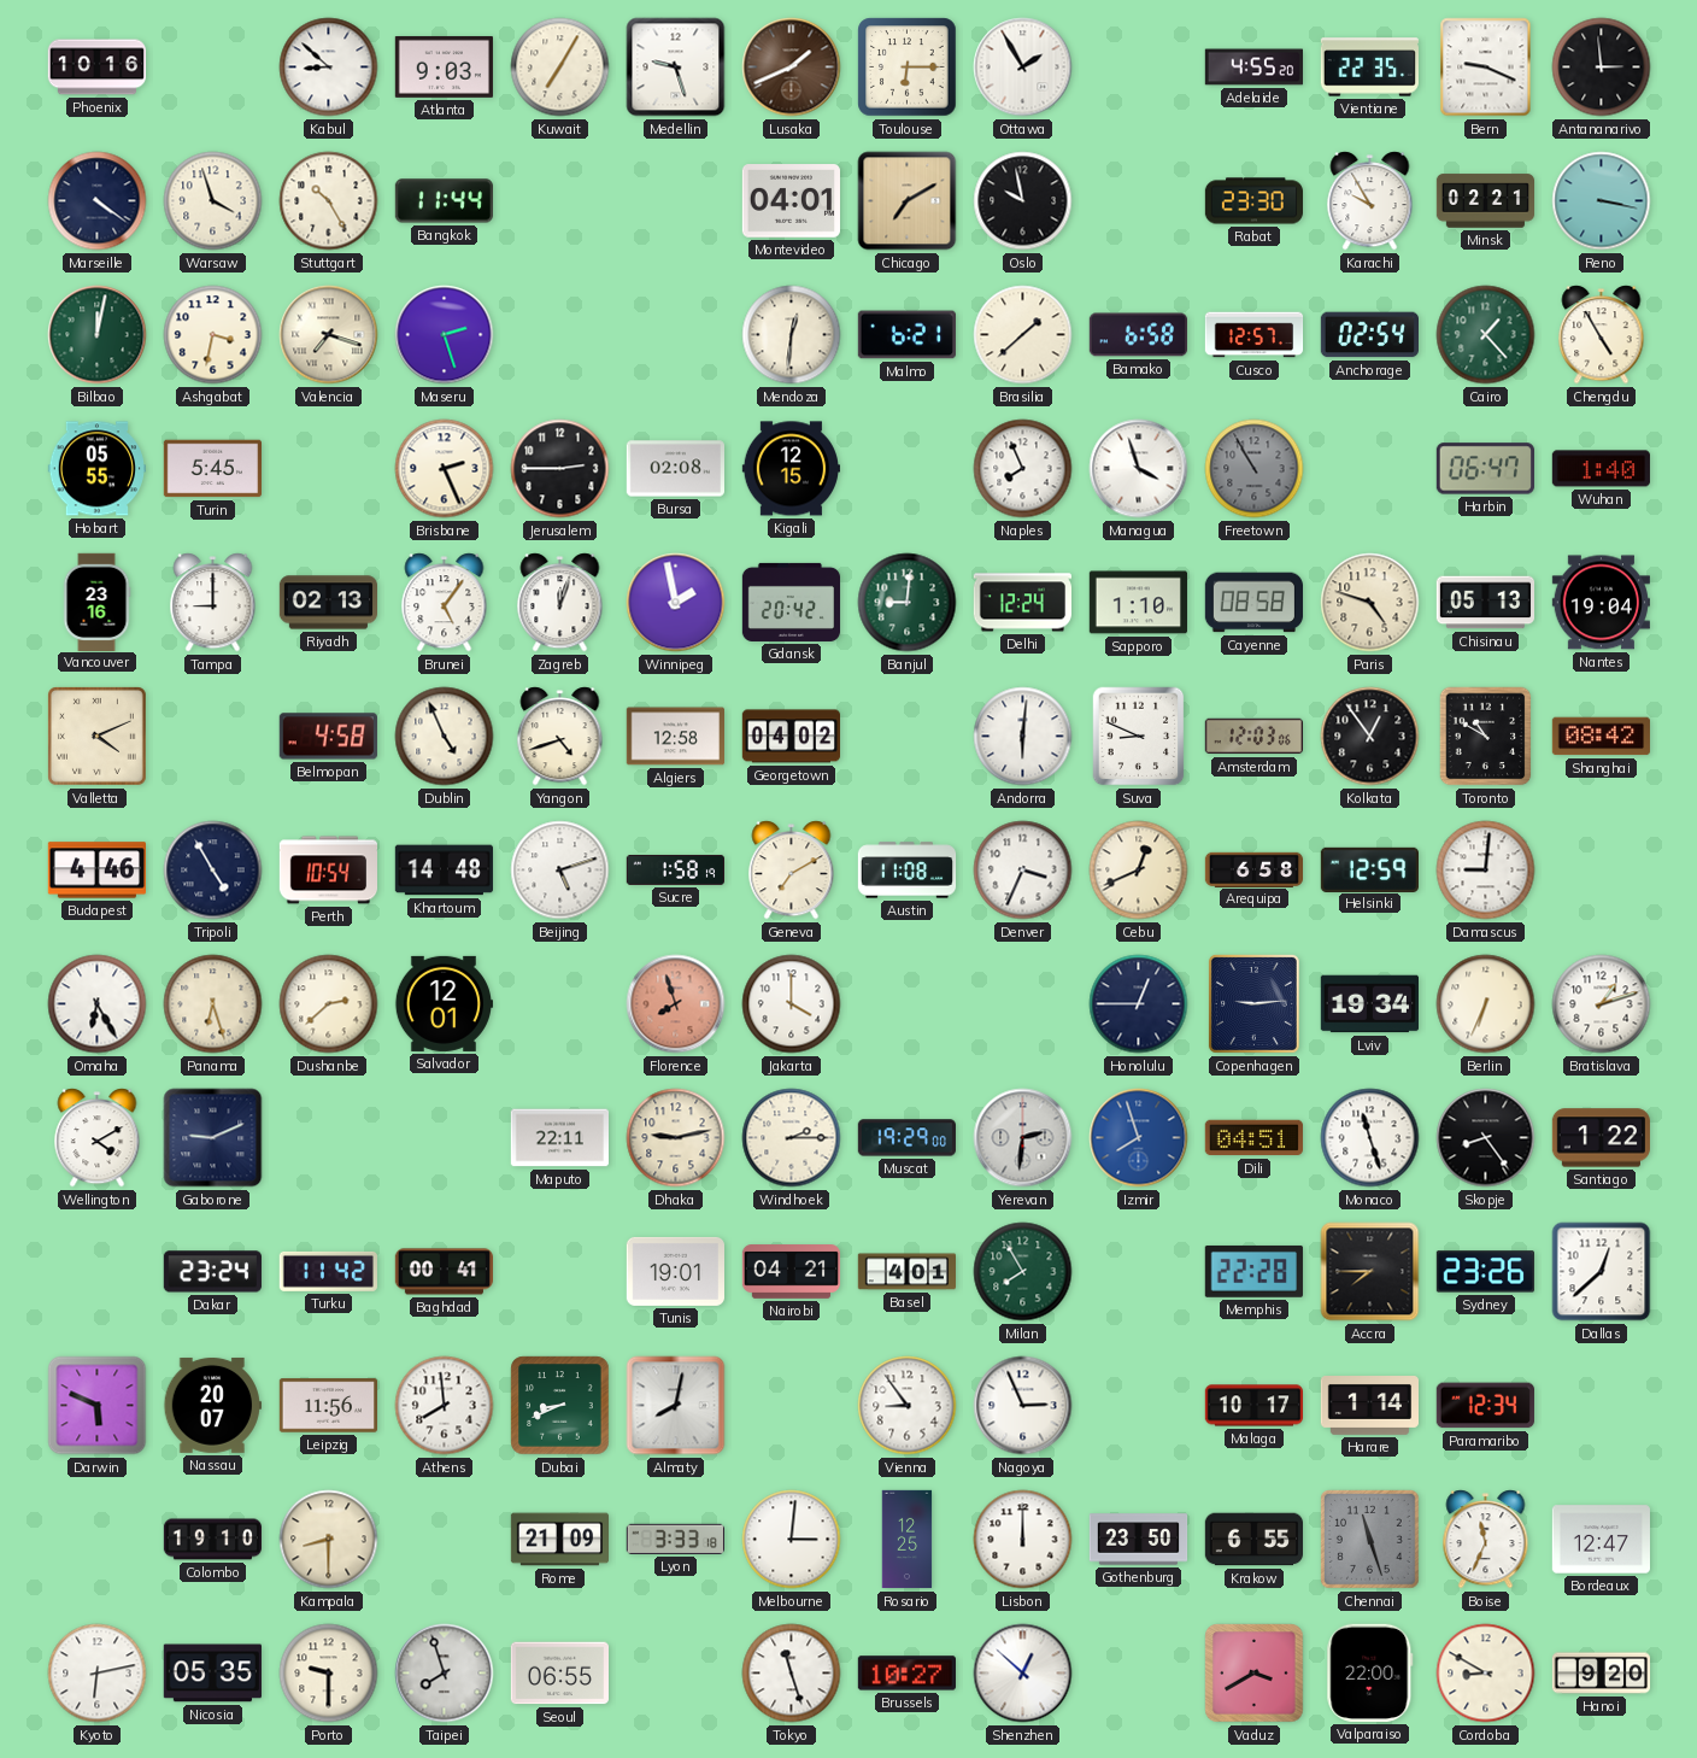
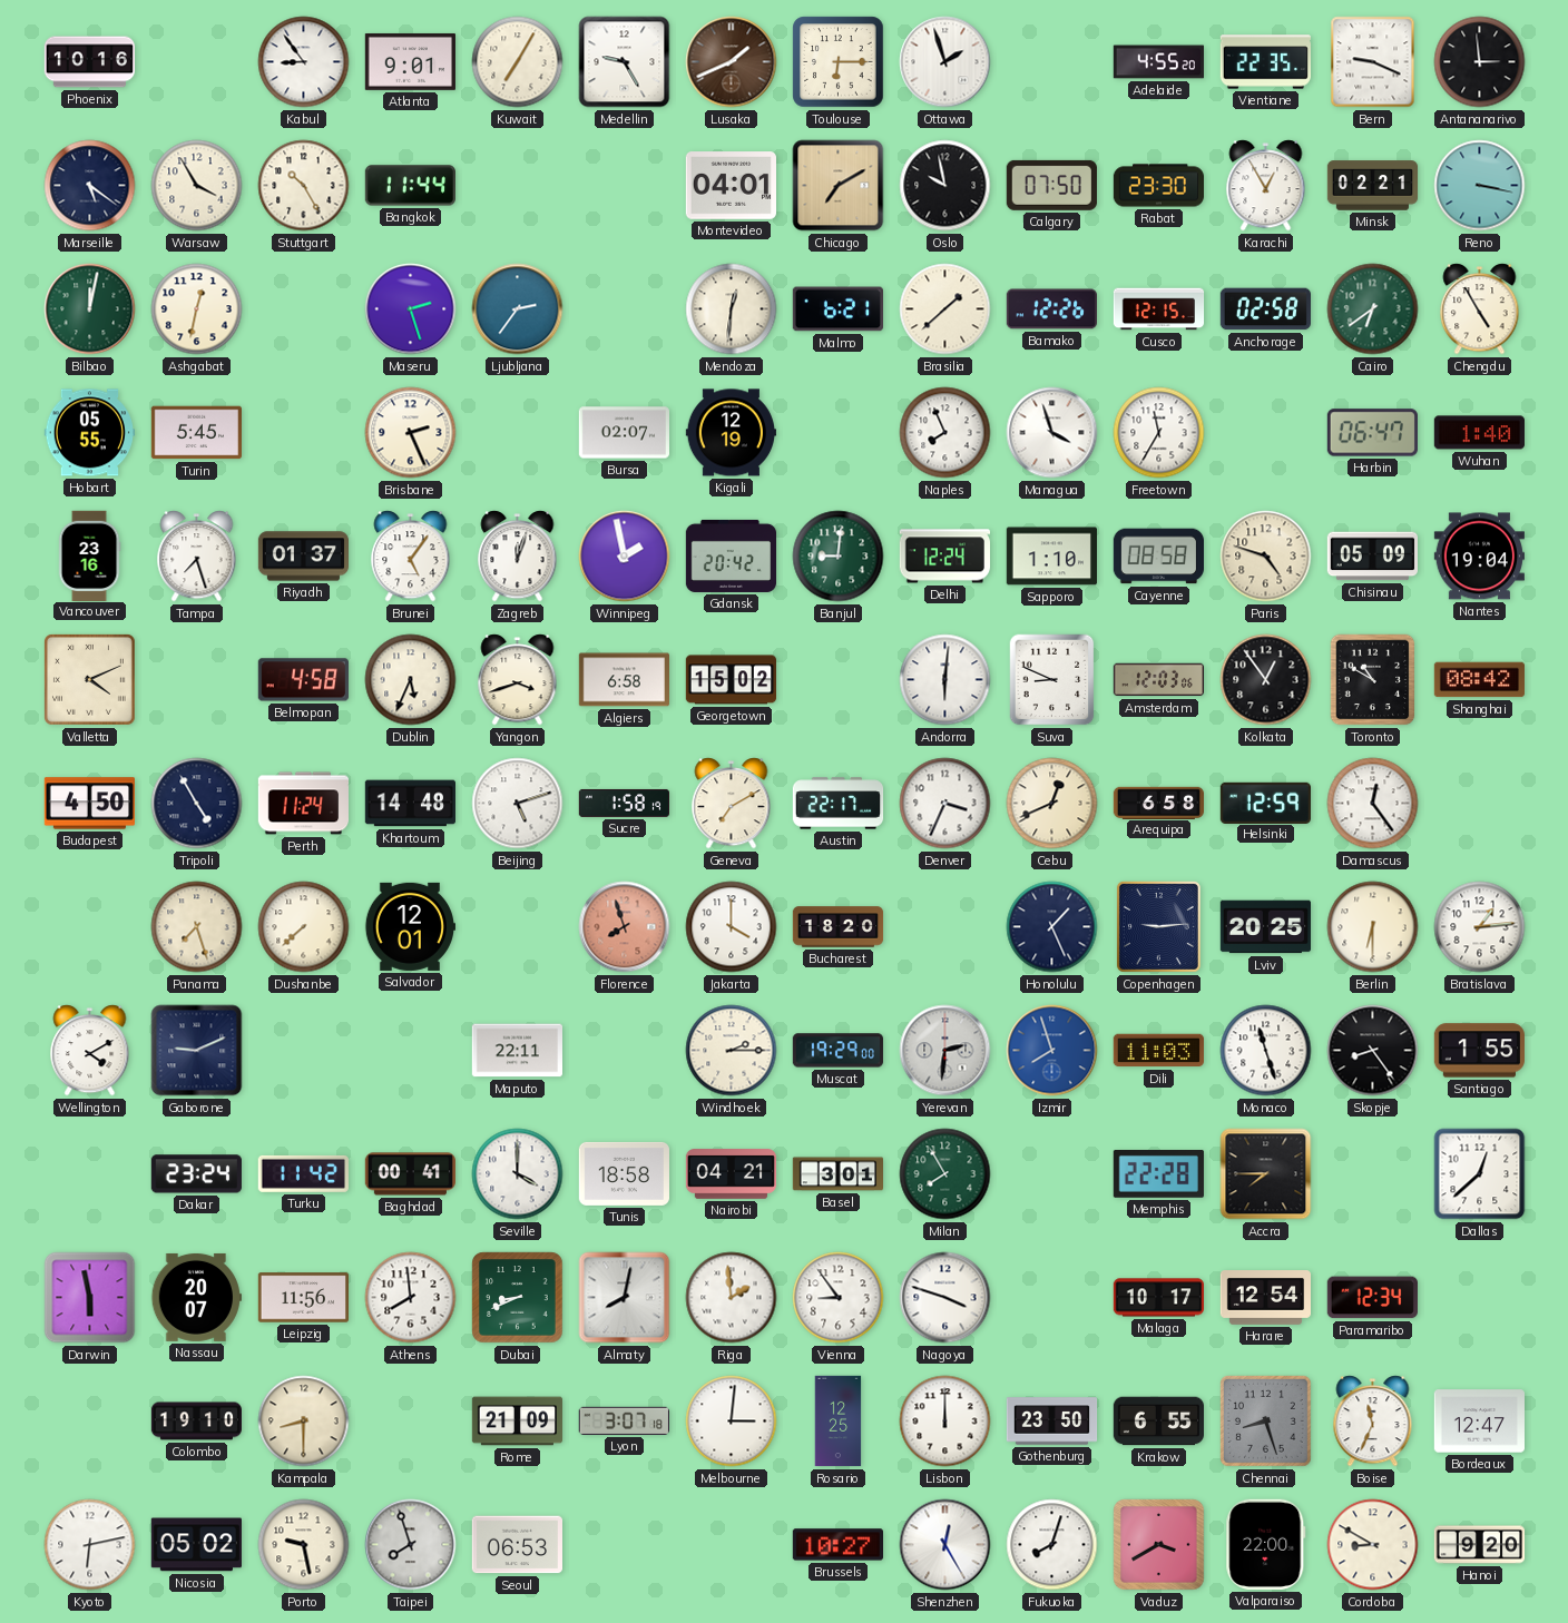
Kabul: 8:52 -> 8:54 (304, 62)
Atlanta: 9:03 -> 9:01 (410, 61)
Medellin: 9:27 -> 9:25 (625, 62)
Ottawa: 1:55 -> 1:57 (945, 62)
Marseille: 4:21 -> 5:21 (90, 186)
Warsaw: 3:57 -> 3:55 (197, 186)
Calgary: none -> 07:50 (1051, 185)
Karachi: 9:55 -> 12:55 (1266, 186)
Ashgabat: 3:32 -> 12:32 (197, 309)
Valencia: 7:18 -> none (329, 335)
Ljubljana: none -> 2:36 (518, 309)
Bamako: 6:58 -> 12:26 (1051, 309)
Cusco: 12:57 -> 12:15 (1159, 309)
Anchorage: 02:54 -> 02:58 (1265, 309)
Cairo: 1:23 -> 6:39 (1373, 309)
Jerusalem: 2:45 -> none (560, 469)
Bursa: 02:08 -> 02:07 (624, 433)
Kigali: 12:15 -> 12:19 (731, 433)
Freetown: 10:55 -> 11:35 (1159, 433)
Freetown dial: grey -> white (1159, 433)
Tampa: 9:00 -> 7:27 (197, 557)
Riyadh: 02:13 -> 01:37 (303, 557)
Chisinau: 05:13 -> 05:09 (1372, 557)
Dublin: 4:56 -> 5:34 (411, 680)
Yangon: 4:42 -> 3:42 (518, 680)
Algiers: 12:58 -> 6:58 (624, 680)
Georgetown: 04:02 -> 15:02 (731, 680)
Budapest: 4:46 -> 4:50 (89, 804)
Perth: 10:54 -> 11:24 (304, 804)
Austin: 11:08 -> 22:17 (839, 804)
Damascus: 9:01 -> 12:24 (1373, 804)
Omaha: 6:25 -> none (98, 1004)
Panama: 6:27 -> 7:27 (197, 927)
Dushanbe: 2:38 -> 7:38 (304, 927)
Bucharest: none -> 18:20 (839, 927)
Honolulu: 12:45 -> 1:26 (1052, 927)
Lviv: 19:34 -> 20:25 (1265, 927)
Berlin: 6:34 -> 6:30 (1373, 927)
Bratislava: 1:12 -> 1:14 (1480, 927)
Dhaka: 9:13 -> none (676, 1138)
Dili: 04:51 -> 11:03 (1158, 1051)
Santiago: 1:22 -> 1:55 (1479, 1051)
Seville: none -> 4:00 (518, 1174)
Tunis: 19:01 -> 18:58 (624, 1173)
Basel: 4:01 -> 3:01 (837, 1174)
Sydney: 23:26 -> none (1485, 1272)
Darwin: 5:49 -> 5:58 (90, 1298)
Riga: none -> 1:59 (732, 1298)
Nagoya: 2:56 -> 3:48 (945, 1298)
Harare: 1:14 -> 12:54 (1266, 1298)
Lyon: 3:33 -> 3:07 (624, 1420)
Chennai: 11:27 -> 8:27 (1265, 1420)
Nicosia: 05:35 -> 05:02 (196, 1545)
Porto: 9:30 -> 9:28 (304, 1545)
Seoul: 06:55 -> 06:53 (517, 1545)
Tokyo: 11:27 -> none (792, 1674)
Shenzhen: 12:52 -> 12:25 (945, 1545)
Fukuoka: none -> 8:03 (1052, 1545)
